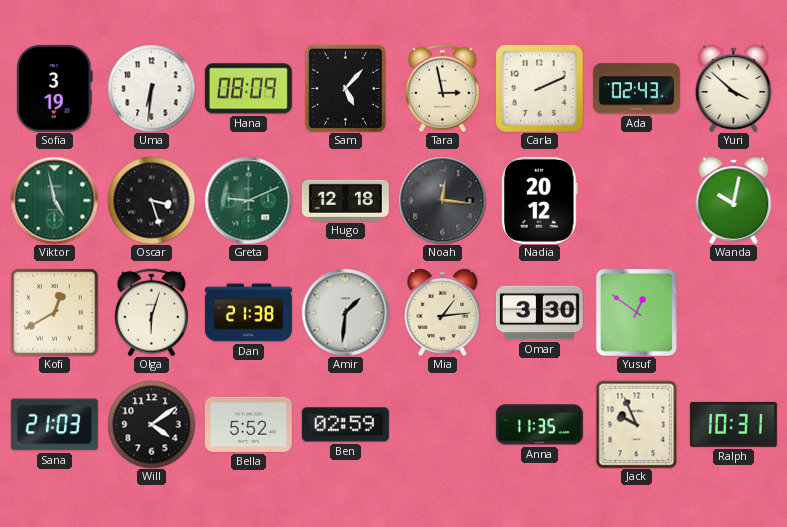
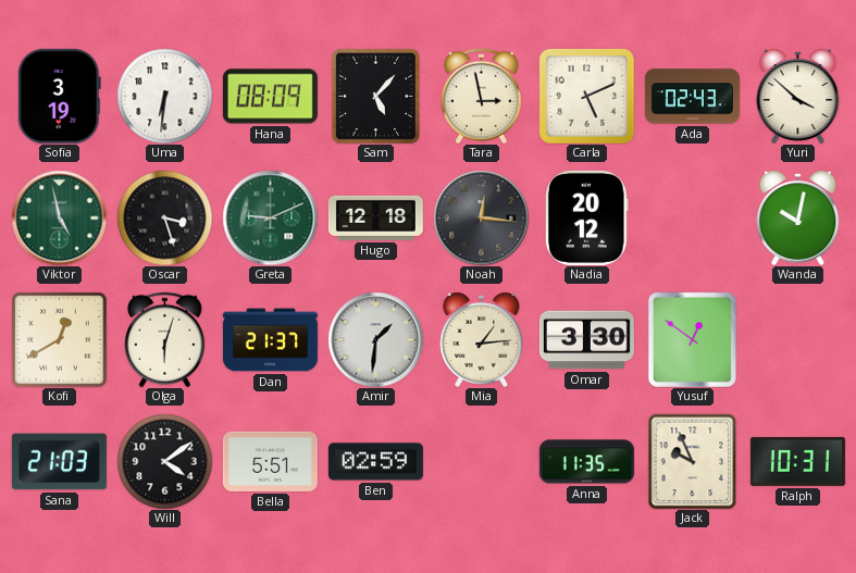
Carla: 2:11 -> 5:11 (587, 97)
Dan: 21:38 -> 21:37 (270, 340)
Bella: 5:52 -> 5:51 (270, 461)
